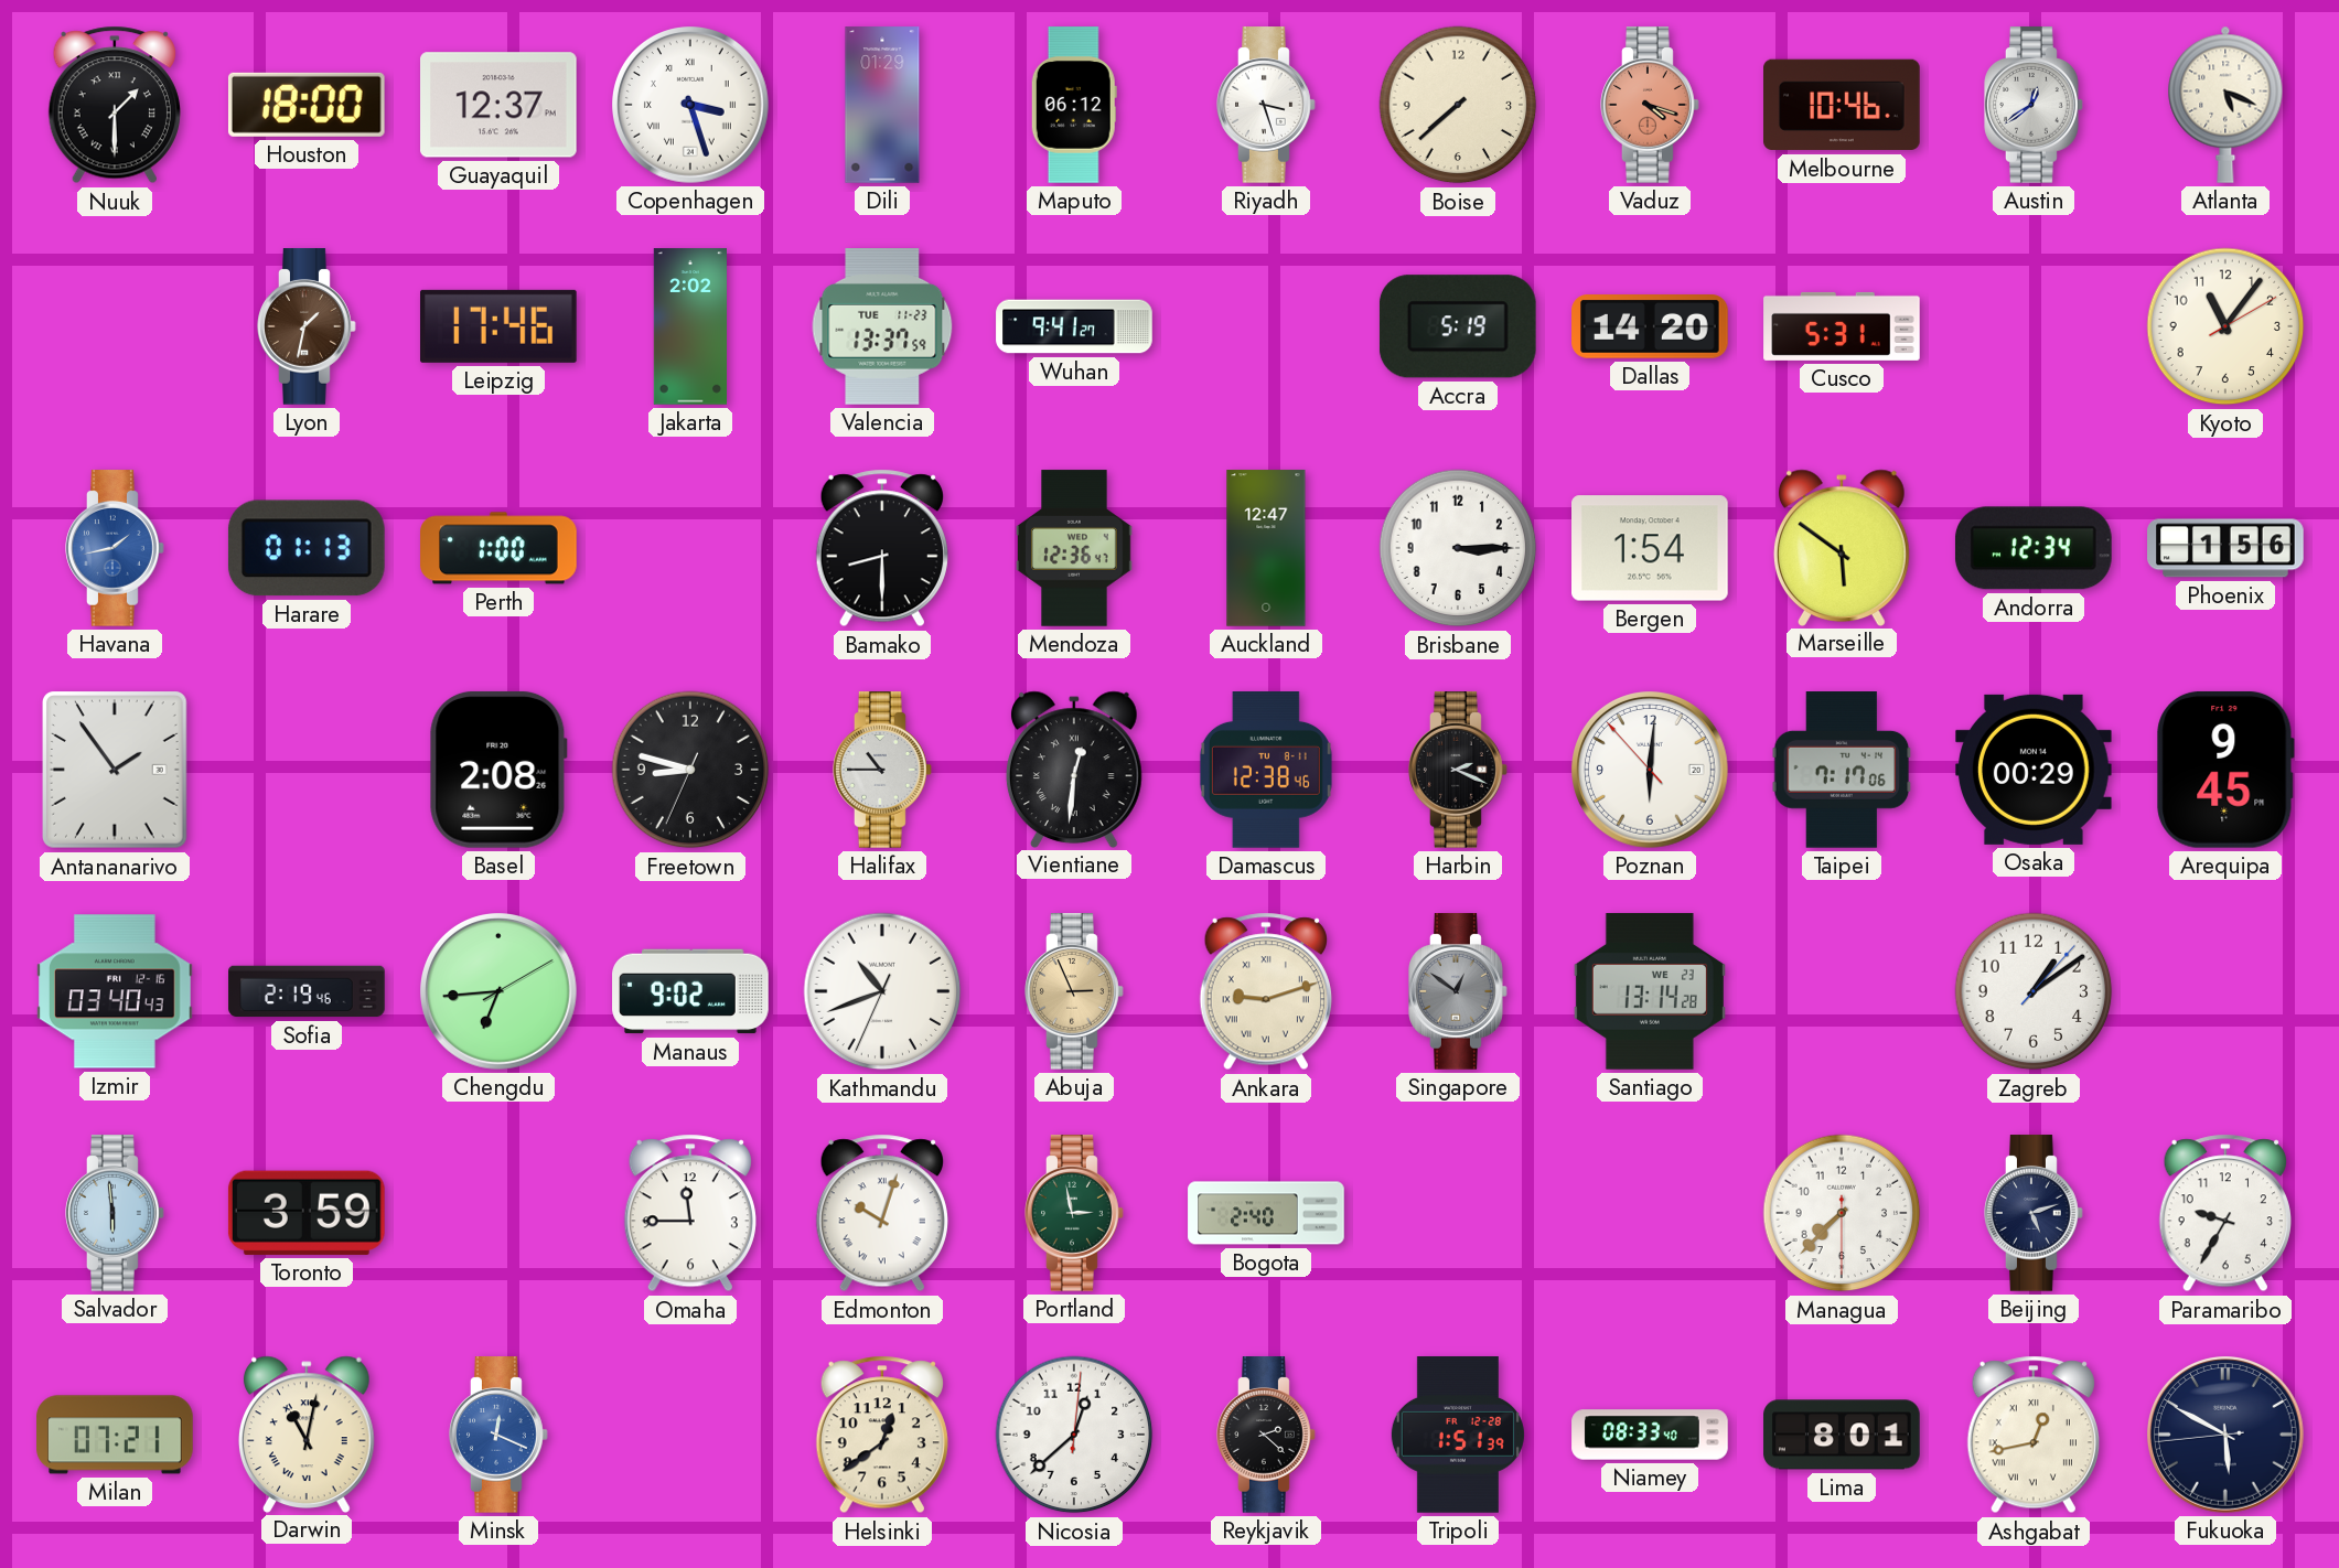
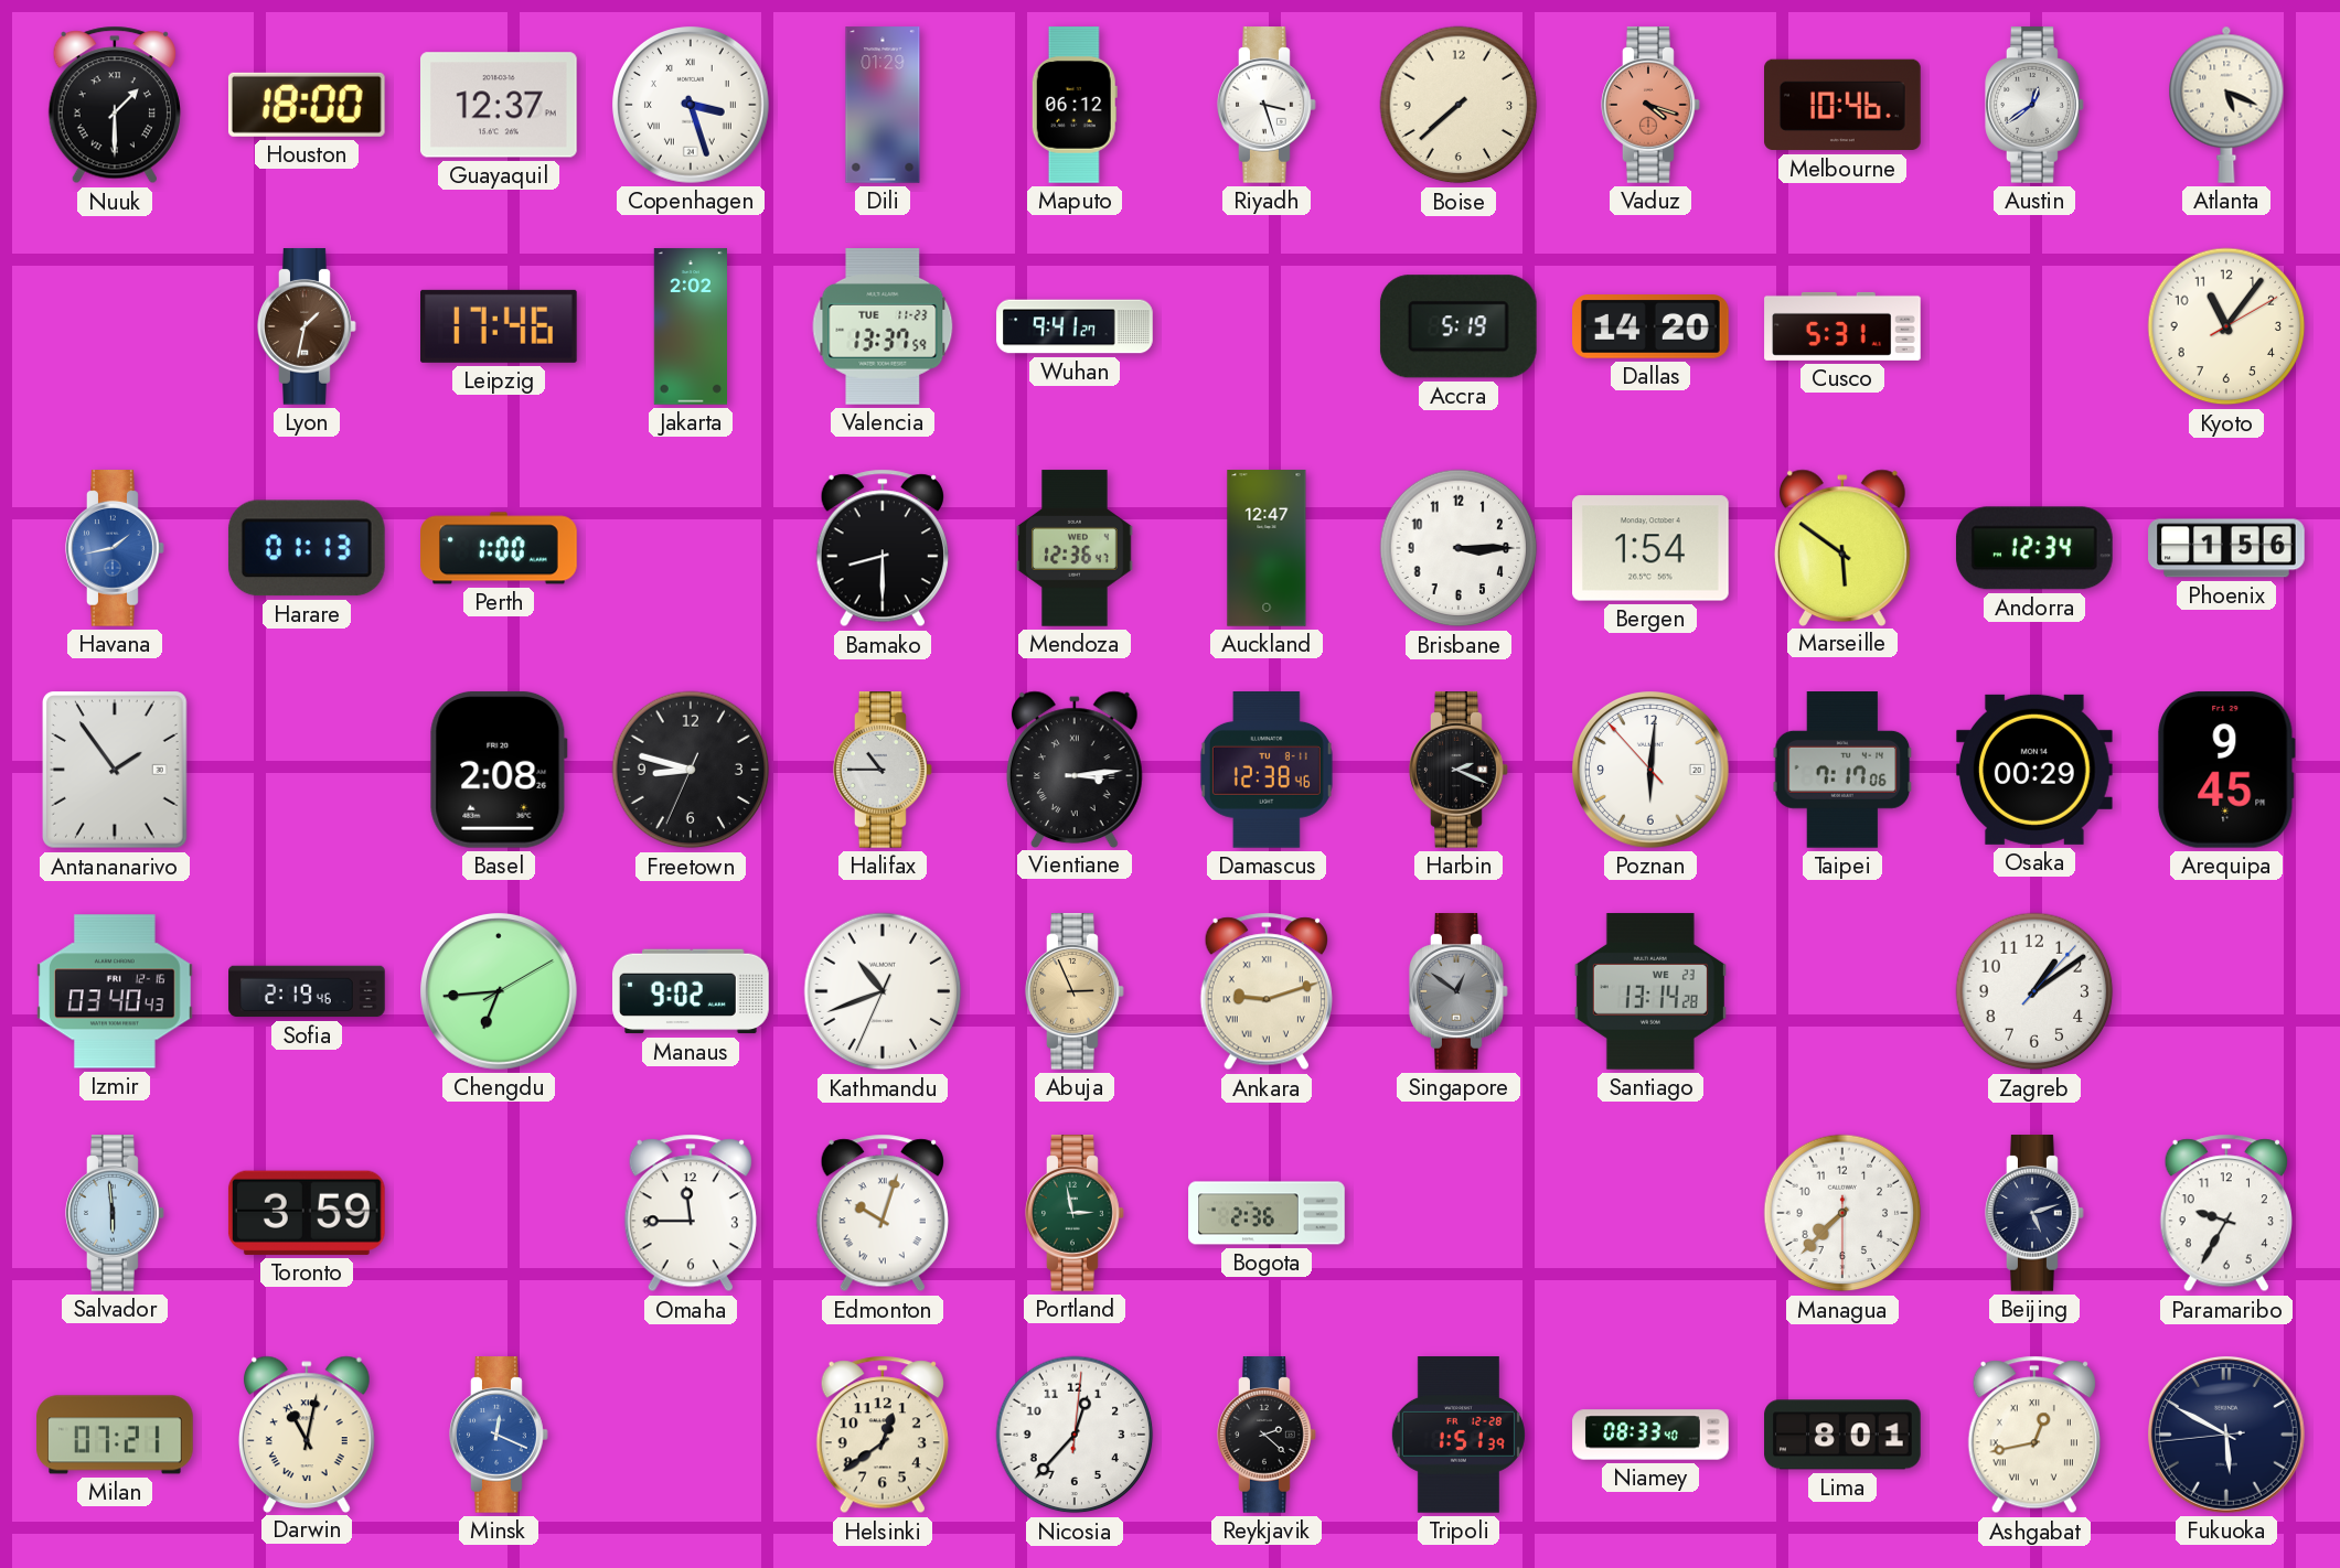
Vientiane: 12:31 -> 3:14 (1075, 769)
Bogota: 2:40 -> 2:36 (1267, 1213)
Nicosia: 12:38 -> 12:37 (1075, 1435)
